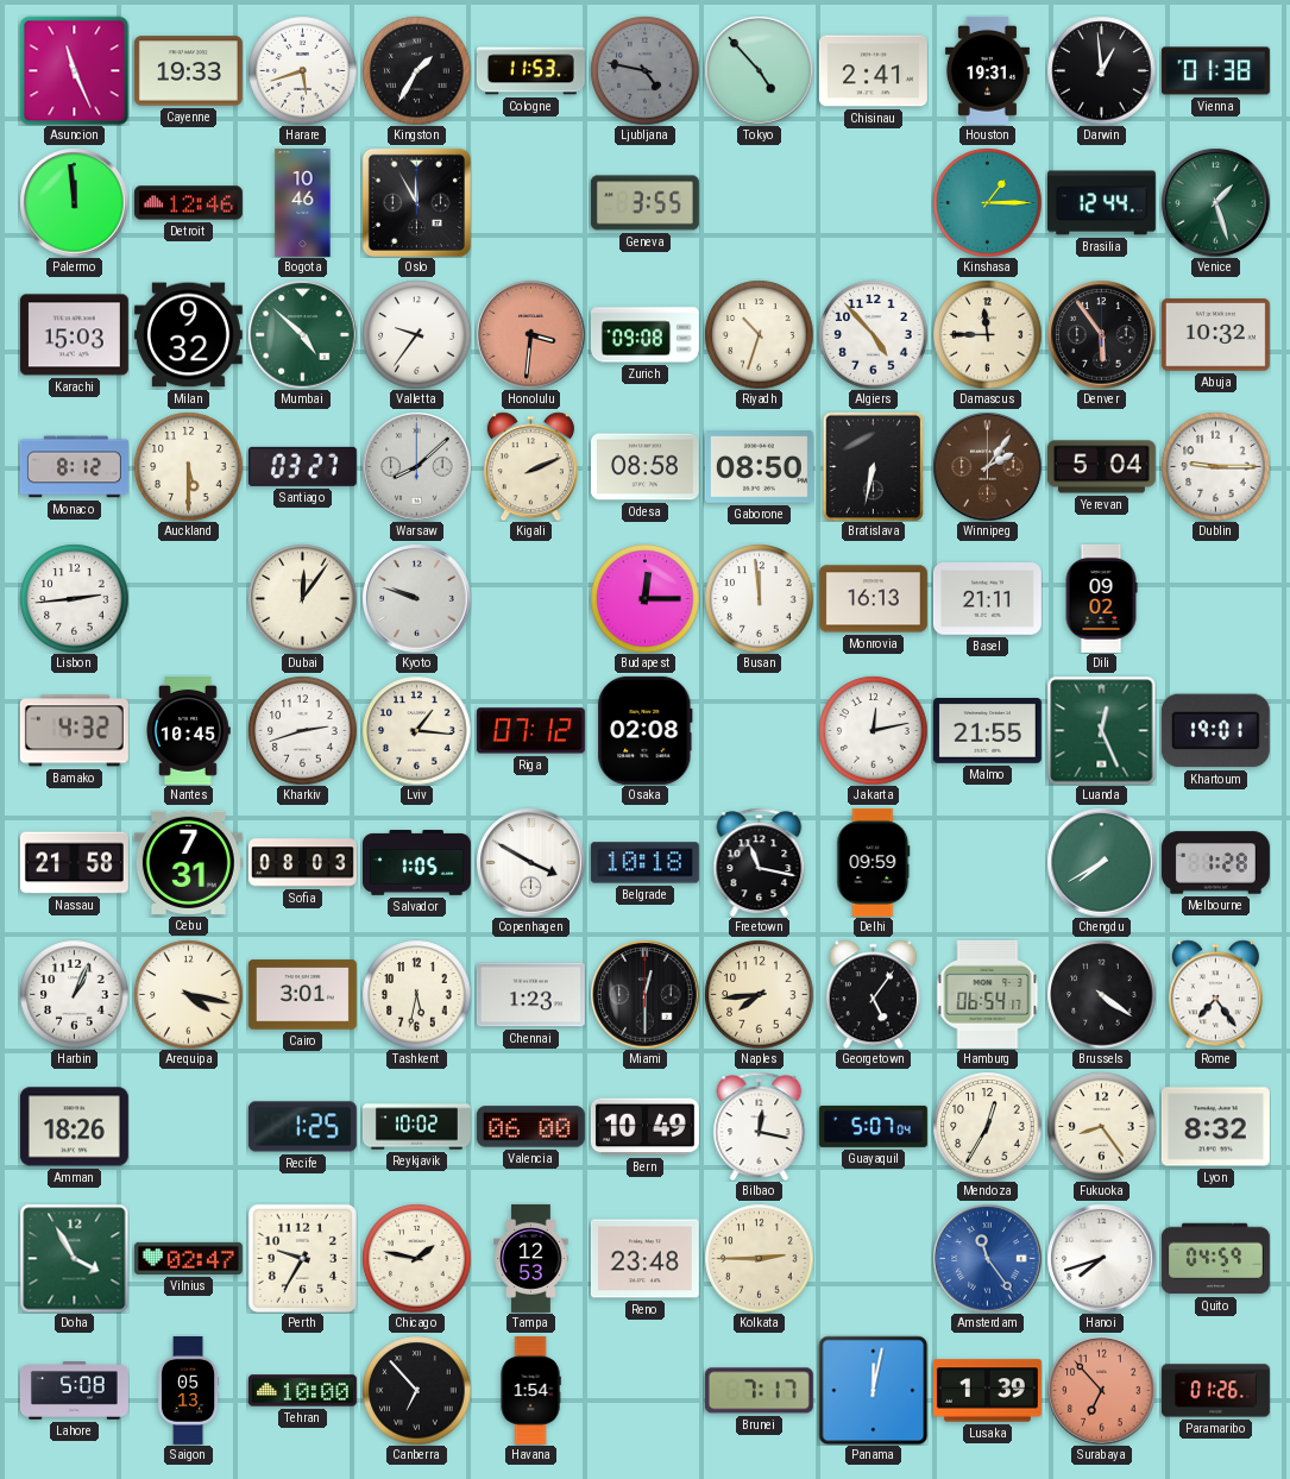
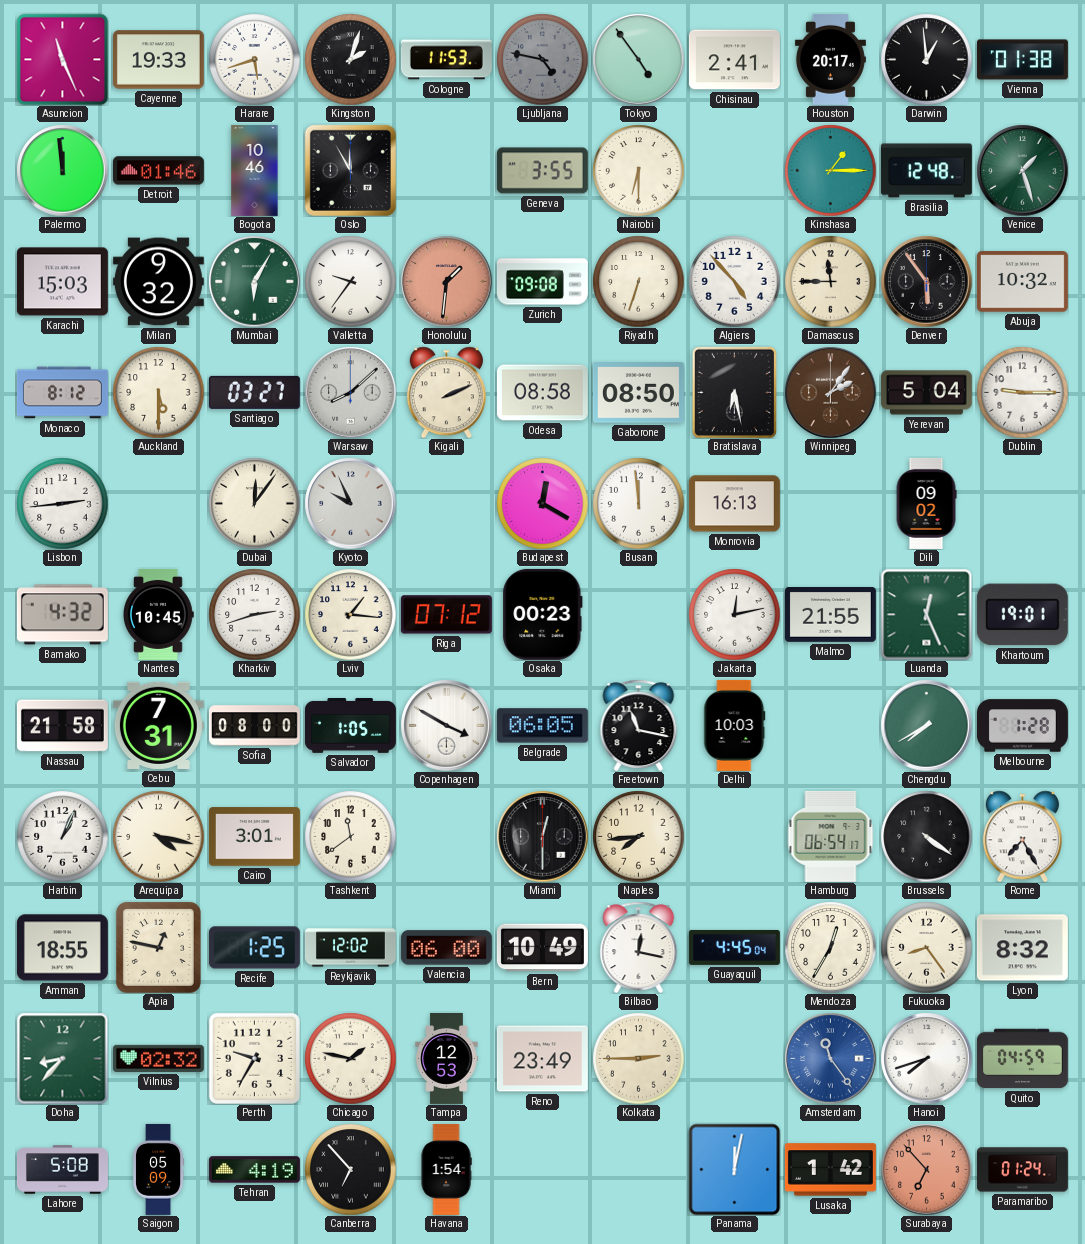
Kingston: 1:35 -> 2:03 (350, 59)
Tokyo: 4:53 -> 4:54 (638, 59)
Houston: 19:31 -> 20:17 (830, 59)
Detroit: 12:46 -> 01:46 (158, 171)
Nairobi: none -> 6:30 (638, 170)
Brasilia: 12:44 -> 12:48 (926, 171)
Mumbai: 4:52 -> 6:05 (254, 281)
Honolulu: 3:31 -> 1:31 (446, 281)
Riyadh: 10:33 -> 6:33 (638, 281)
Bratislava: 6:32 -> 6:28 (734, 392)
Kyoto: 9:48 -> 9:56 (350, 503)
Budapest: 12:15 -> 12:20 (542, 503)
Basel: 21:11 -> none (987, 599)
Osaka: 02:08 -> 00:23 (543, 614)
Sofia: 08:03 -> 08:00 (254, 726)
Belgrade: 10:18 -> 06:05 (542, 726)
Delhi: 09:59 -> 10:03 (735, 725)
Tashkent: 5:32 -> 11:39 (350, 836)
Chennai: 1:23 -> none (530, 995)
Georgetown: 5:06 -> none (873, 994)
Rome: 7:24 -> 7:25 (1022, 836)
Amman: 18:26 -> 18:55 (62, 948)
Apia: none -> 12:47 (158, 947)
Reykjavik: 10:02 -> 12:02 (350, 948)
Guayaquil: 5:07 -> 4:45 (734, 947)
Doha: 3:55 -> 8:37 (62, 1058)
Vilnius: 02:47 -> 02:32 (158, 1058)
Reno: 23:48 -> 23:49 (542, 1059)
Saigon: 05:13 -> 05:09 (158, 1169)
Tehran: 10:00 -> 4:19 (254, 1170)
Brunei: 7:17 -> none (759, 1391)
Lusaka: 1:39 -> 1:42 (830, 1170)
Paramaribo: 01:26 -> 01:24 (1022, 1170)
